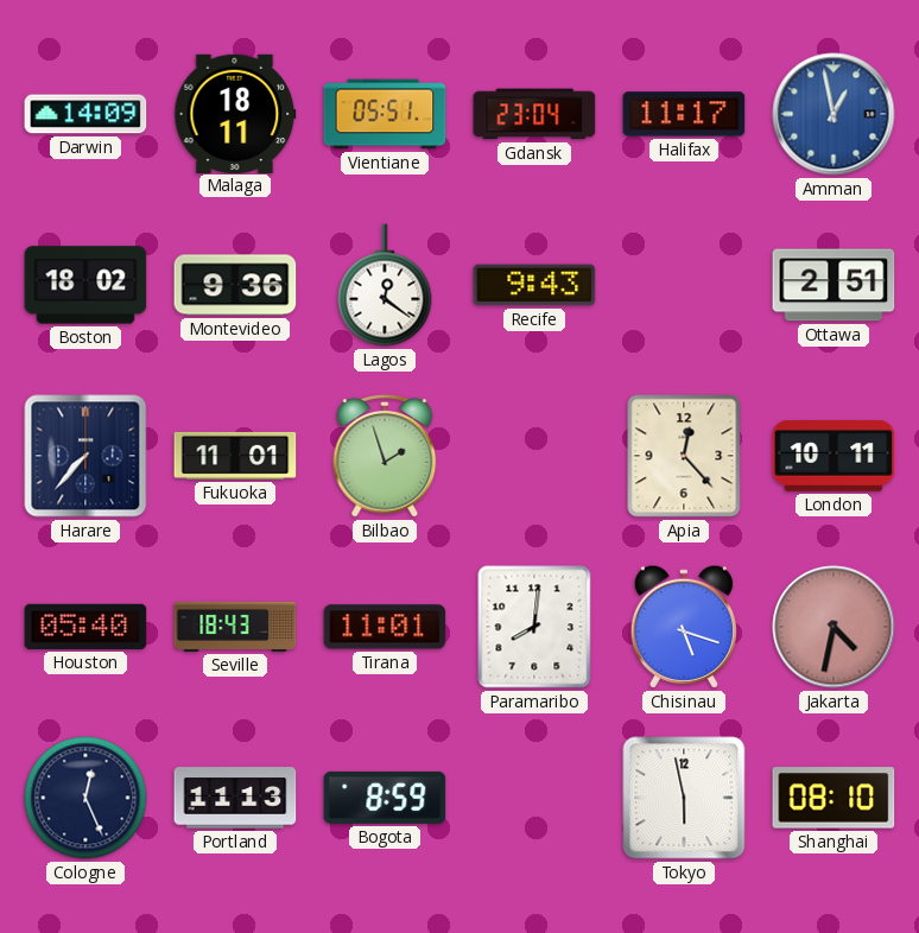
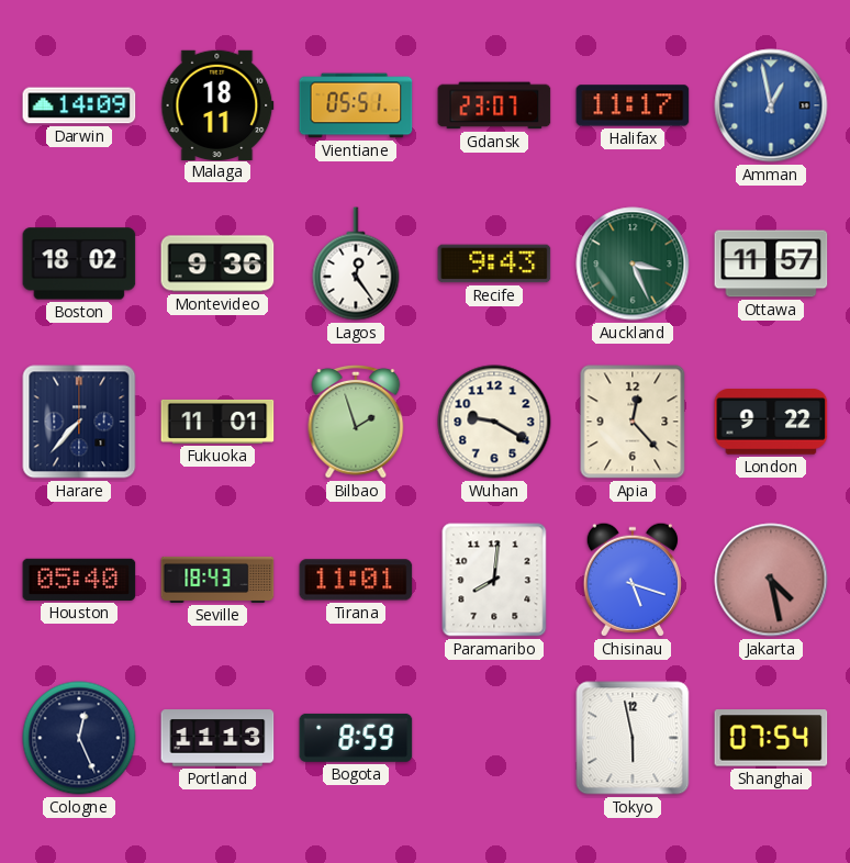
Gdansk: 23:04 -> 23:07 (494, 105)
Lagos: 12:21 -> 12:24 (356, 264)
Auckland: none -> 3:26 (633, 264)
Ottawa: 2:51 -> 11:57 (771, 264)
Wuhan: none -> 9:20 (494, 422)
London: 10:11 -> 9:22 (771, 423)
Jakarta: 4:32 -> 4:28 (771, 580)
Shanghai: 08:10 -> 07:54 (771, 738)
